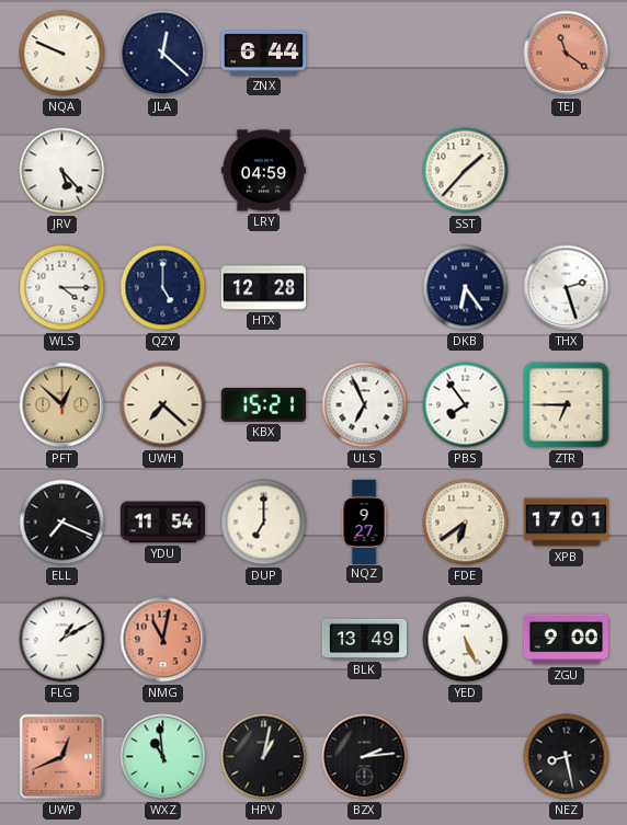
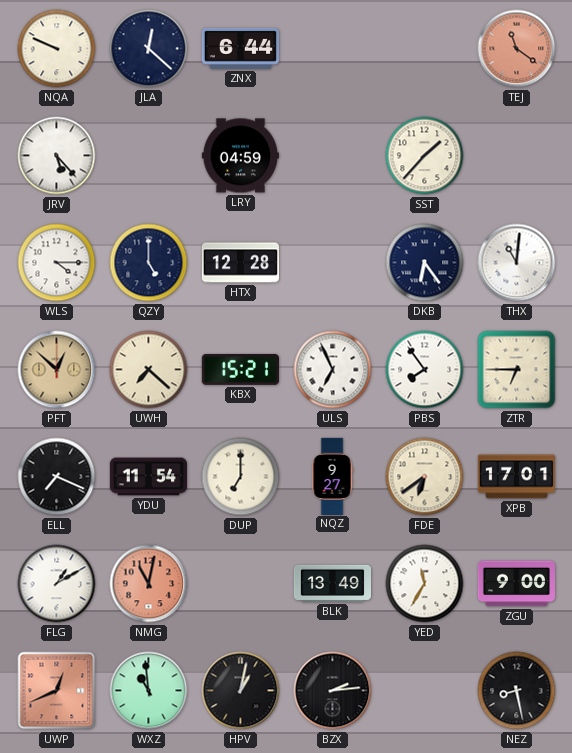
THX: 2:27 -> 11:01 (517, 263)
YED: 5:26 -> 11:35 (425, 584)
